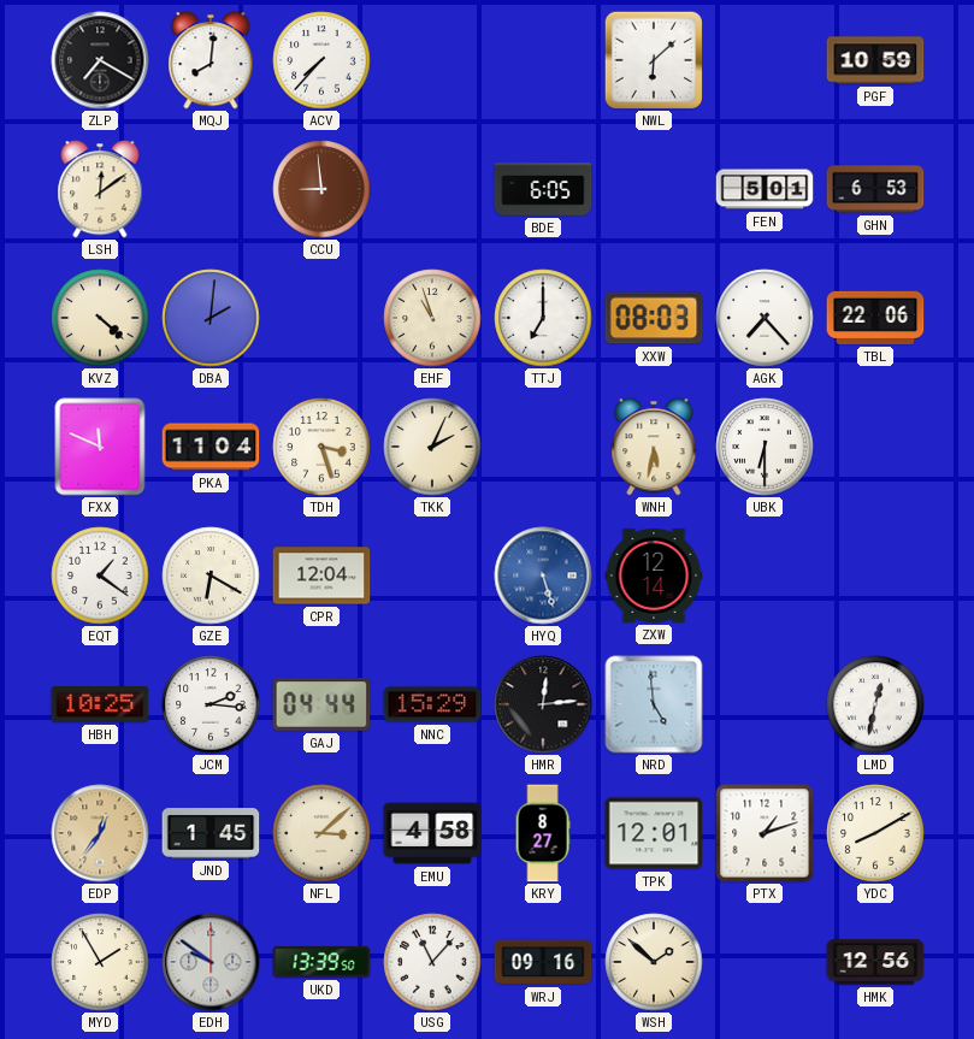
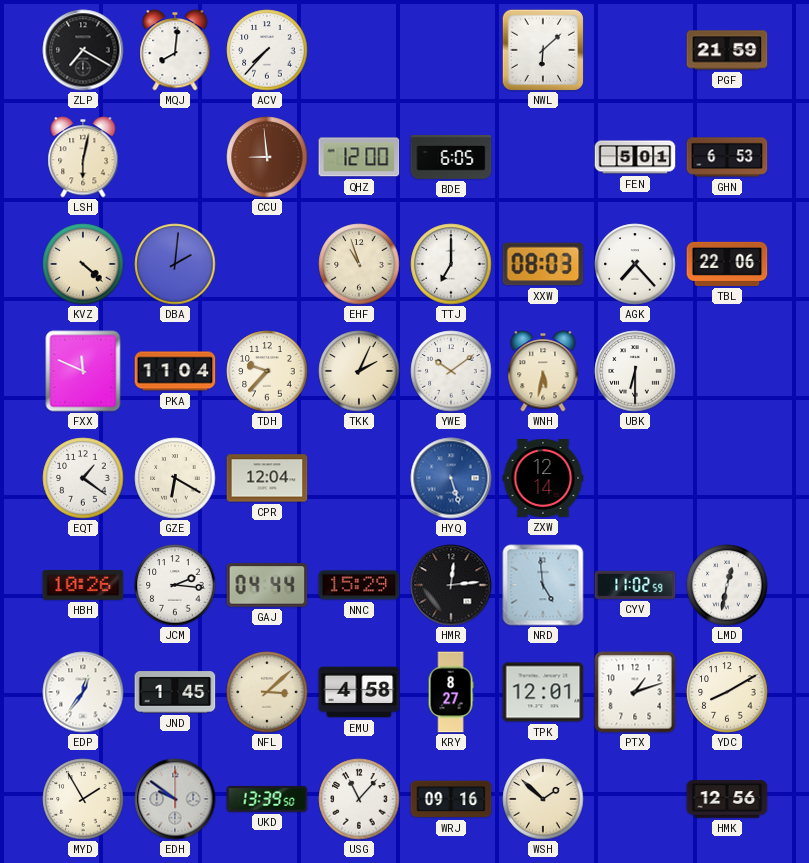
PGF: 10:59 -> 21:59 (727, 50)
LSH: 12:09 -> 6:02 (83, 157)
QHZ: none -> 12:00 (359, 157)
TDH: 3:27 -> 9:37 (267, 371)
YWE: none -> 10:09 (451, 371)
HBH: 10:25 -> 10:26 (83, 586)
CYV: none -> 11:02 (635, 585)
EDP dial: champagne -> white (83, 692)
